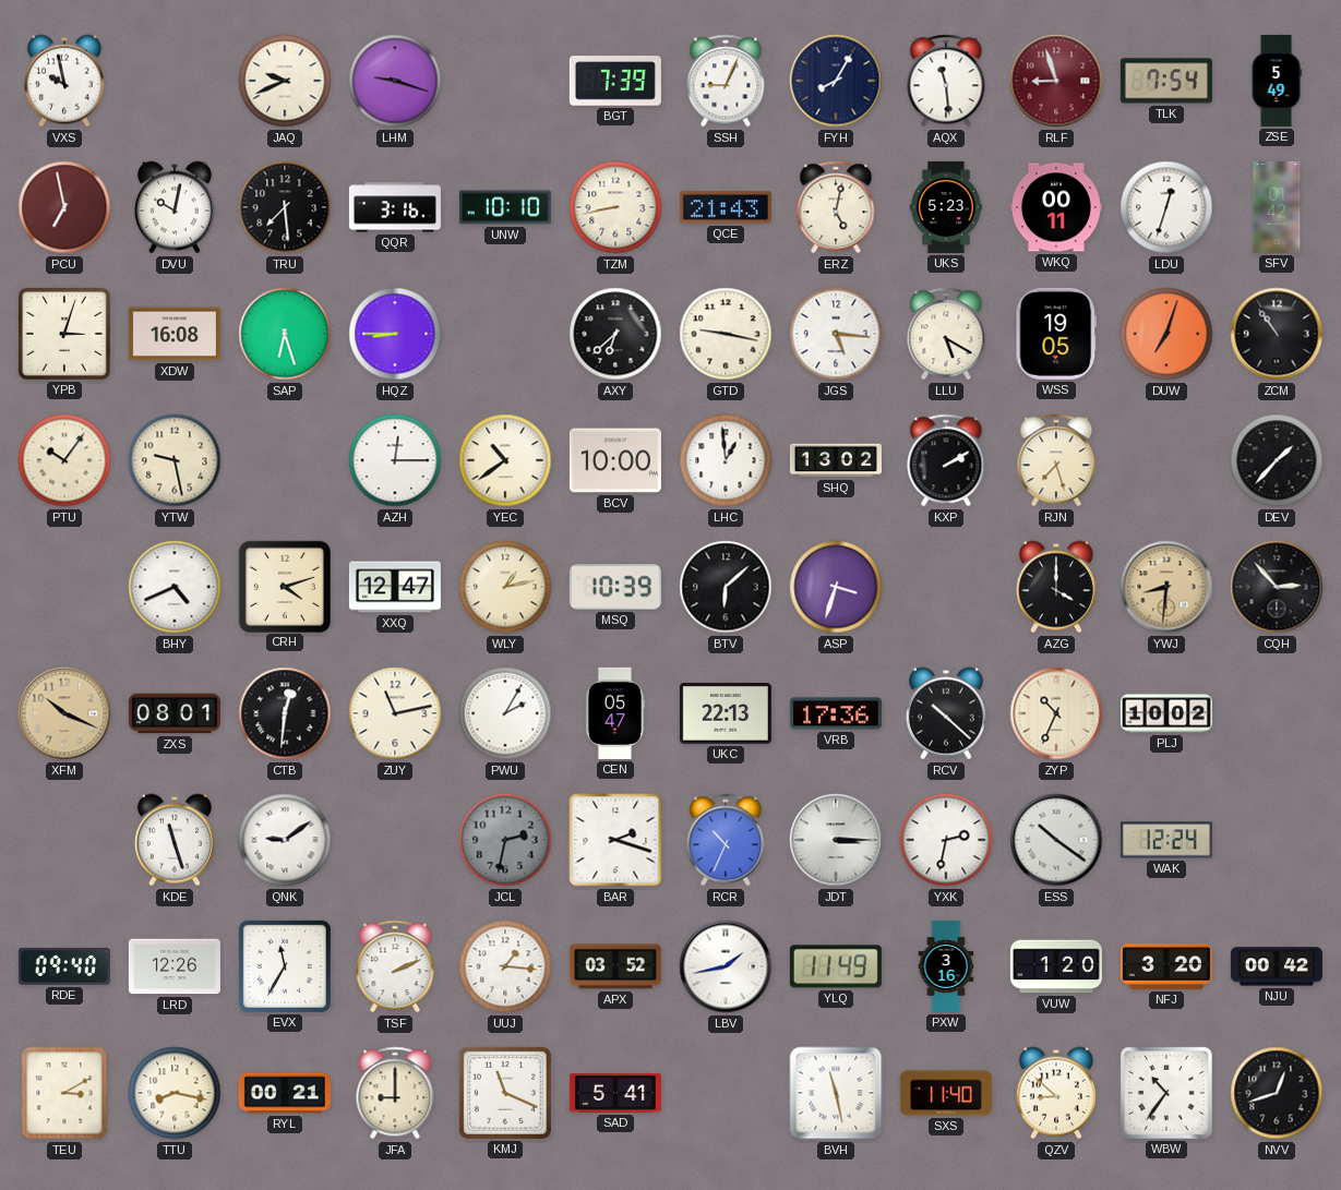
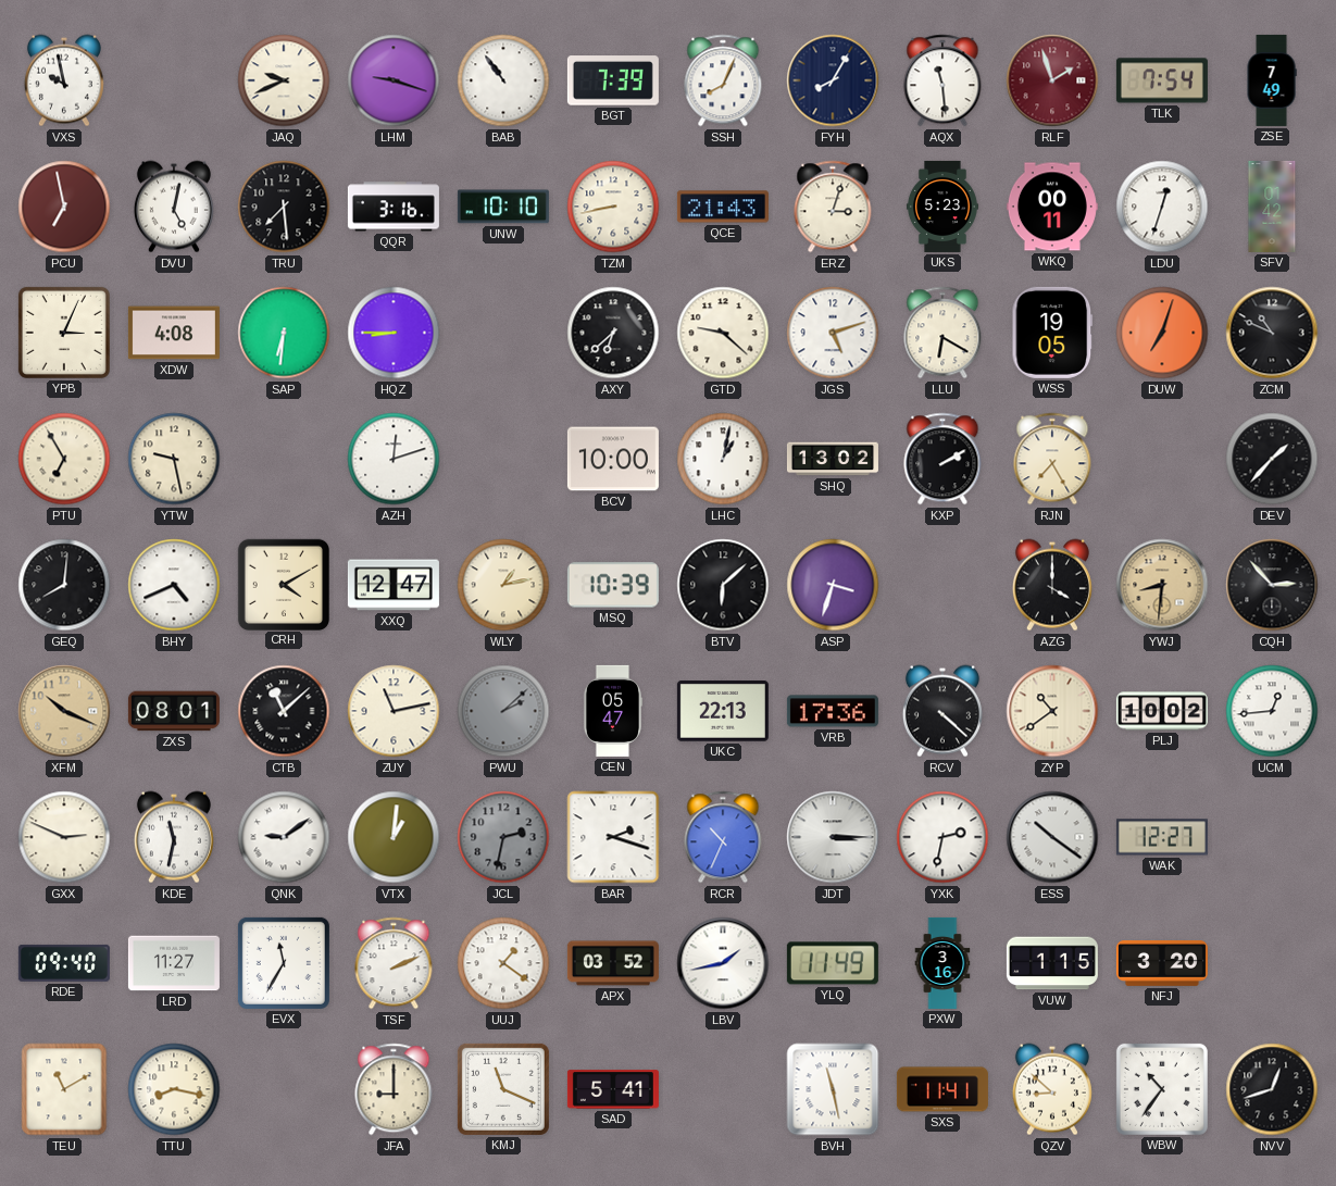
BAB: none -> 10:54 (503, 80)
SSH: 9:04 -> 8:04 (723, 80)
RLF: 8:57 -> 1:57 (1052, 80)
ZSE: 5:49 -> 7:49 (1272, 80)
DVU: 10:02 -> 5:02 (174, 207)
ERZ: 5:02 -> 3:03 (833, 207)
YPB: 3:03 -> 3:04 (64, 333)
XDW: 16:08 -> 4:08 (174, 333)
SAP: 6:27 -> 6:31 (284, 333)
GTD: 9:17 -> 9:22 (723, 333)
JGS: 5:16 -> 5:12 (833, 333)
LLU: 5:20 -> 6:20 (942, 333)
ZCM: 10:54 -> 10:49 (1272, 333)
PTU: 10:06 -> 6:55 (64, 459)
AZH: 12:15 -> 12:12 (394, 459)
YEC: 10:39 -> none (505, 460)
LHC: 12:59 -> 1:02 (723, 459)
RJN: 7:27 -> 7:25 (1052, 459)
GEQ: none -> 8:01 (64, 585)
CRH: 4:12 -> 4:10 (283, 584)
CTB: 12:31 -> 11:08 (284, 711)
PWU: 2:05 -> 2:08 (503, 711)
PWU dial: white -> grey (503, 711)
RCV: 10:22 -> 4:22 (942, 711)
ZYP: 10:34 -> 10:39 (1052, 711)
UCM: none -> 12:44 (1272, 711)
GXX: none -> 2:49 (64, 837)
KDE: 11:27 -> 11:32 (174, 837)
VTX: none -> 1:01 (394, 837)
WAK: 12:24 -> 12:27 (1162, 837)
LRD: 12:26 -> 11:27 (174, 963)
UUJ: 1:16 -> 1:21 (503, 963)
VUW: 1:20 -> 1:15 (1052, 963)
NJU: 00:42 -> none (1277, 966)
TEU: 3:10 -> 11:10 (64, 1089)
RYL: 00:21 -> none (285, 1093)
SXS: 11:40 -> 11:41 (942, 1089)
